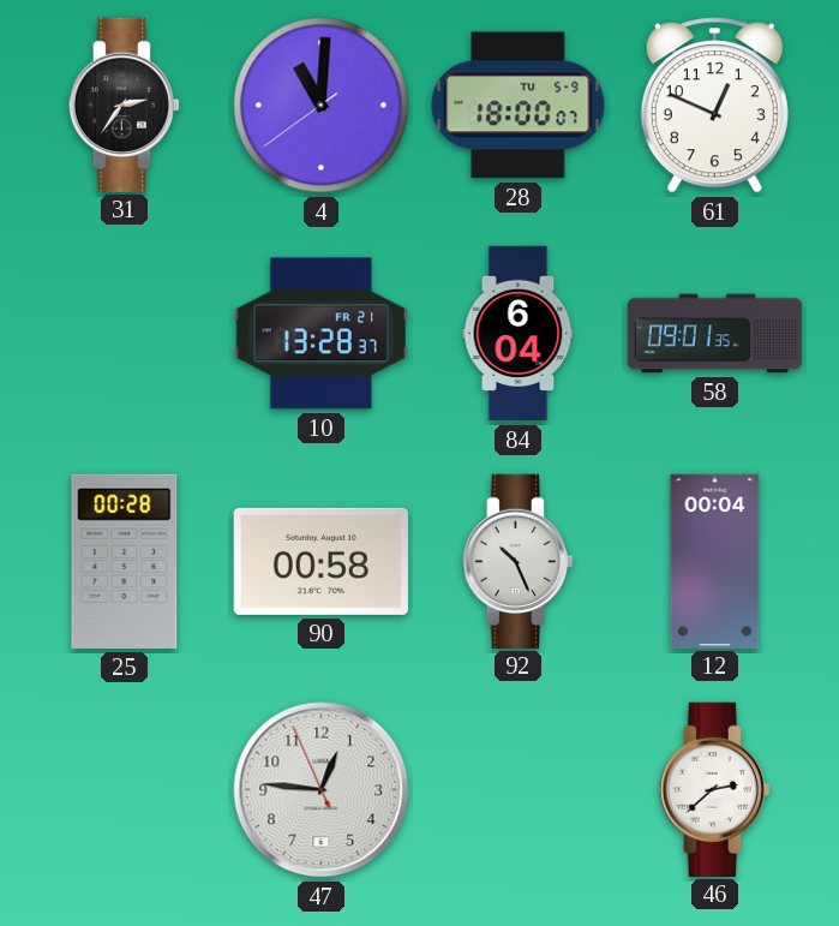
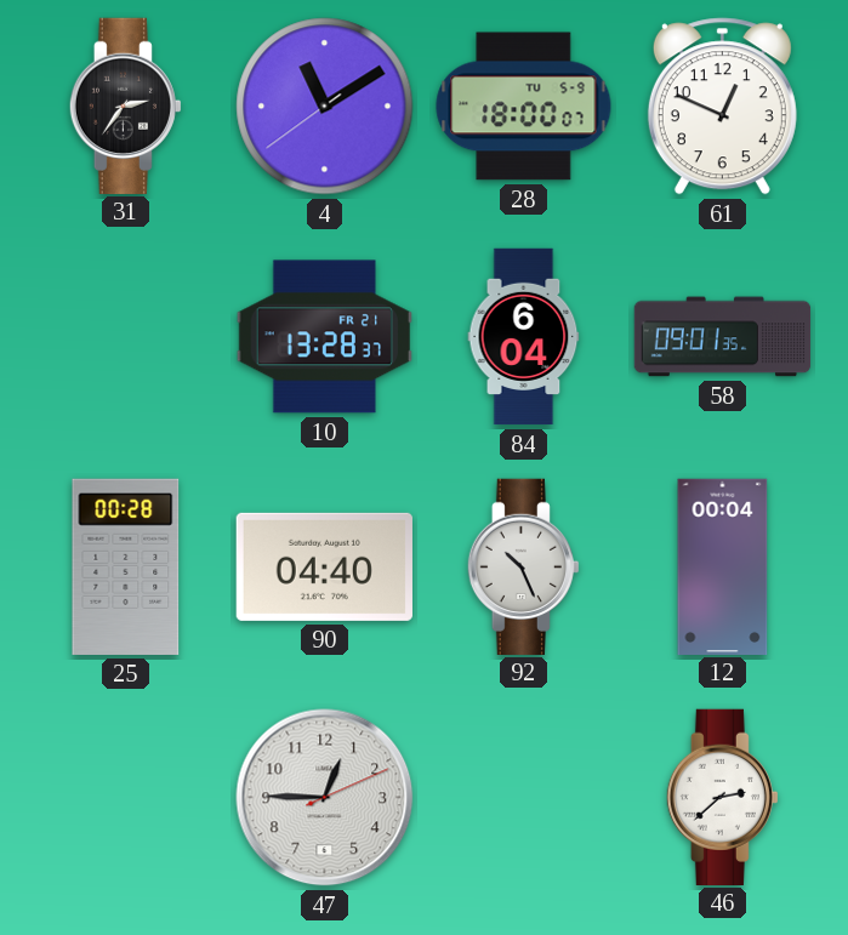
4: 11:00 -> 11:09 (325, 107)
90: 00:58 -> 04:40 (324, 566)
47: 12:45:56 -> 12:45:11 (325, 798)
